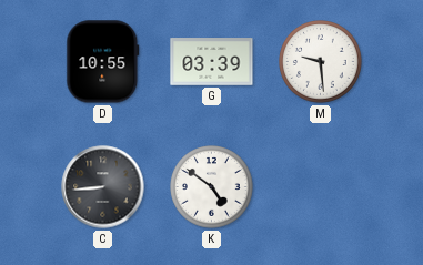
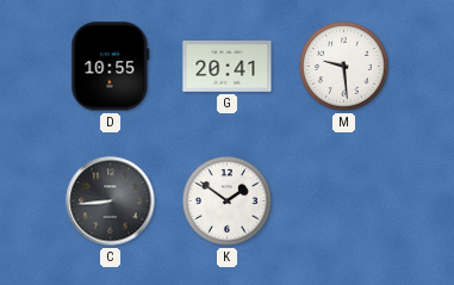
G: 03:39 -> 20:41 (228, 67)
K: 4:51 -> 1:51 (228, 202)
